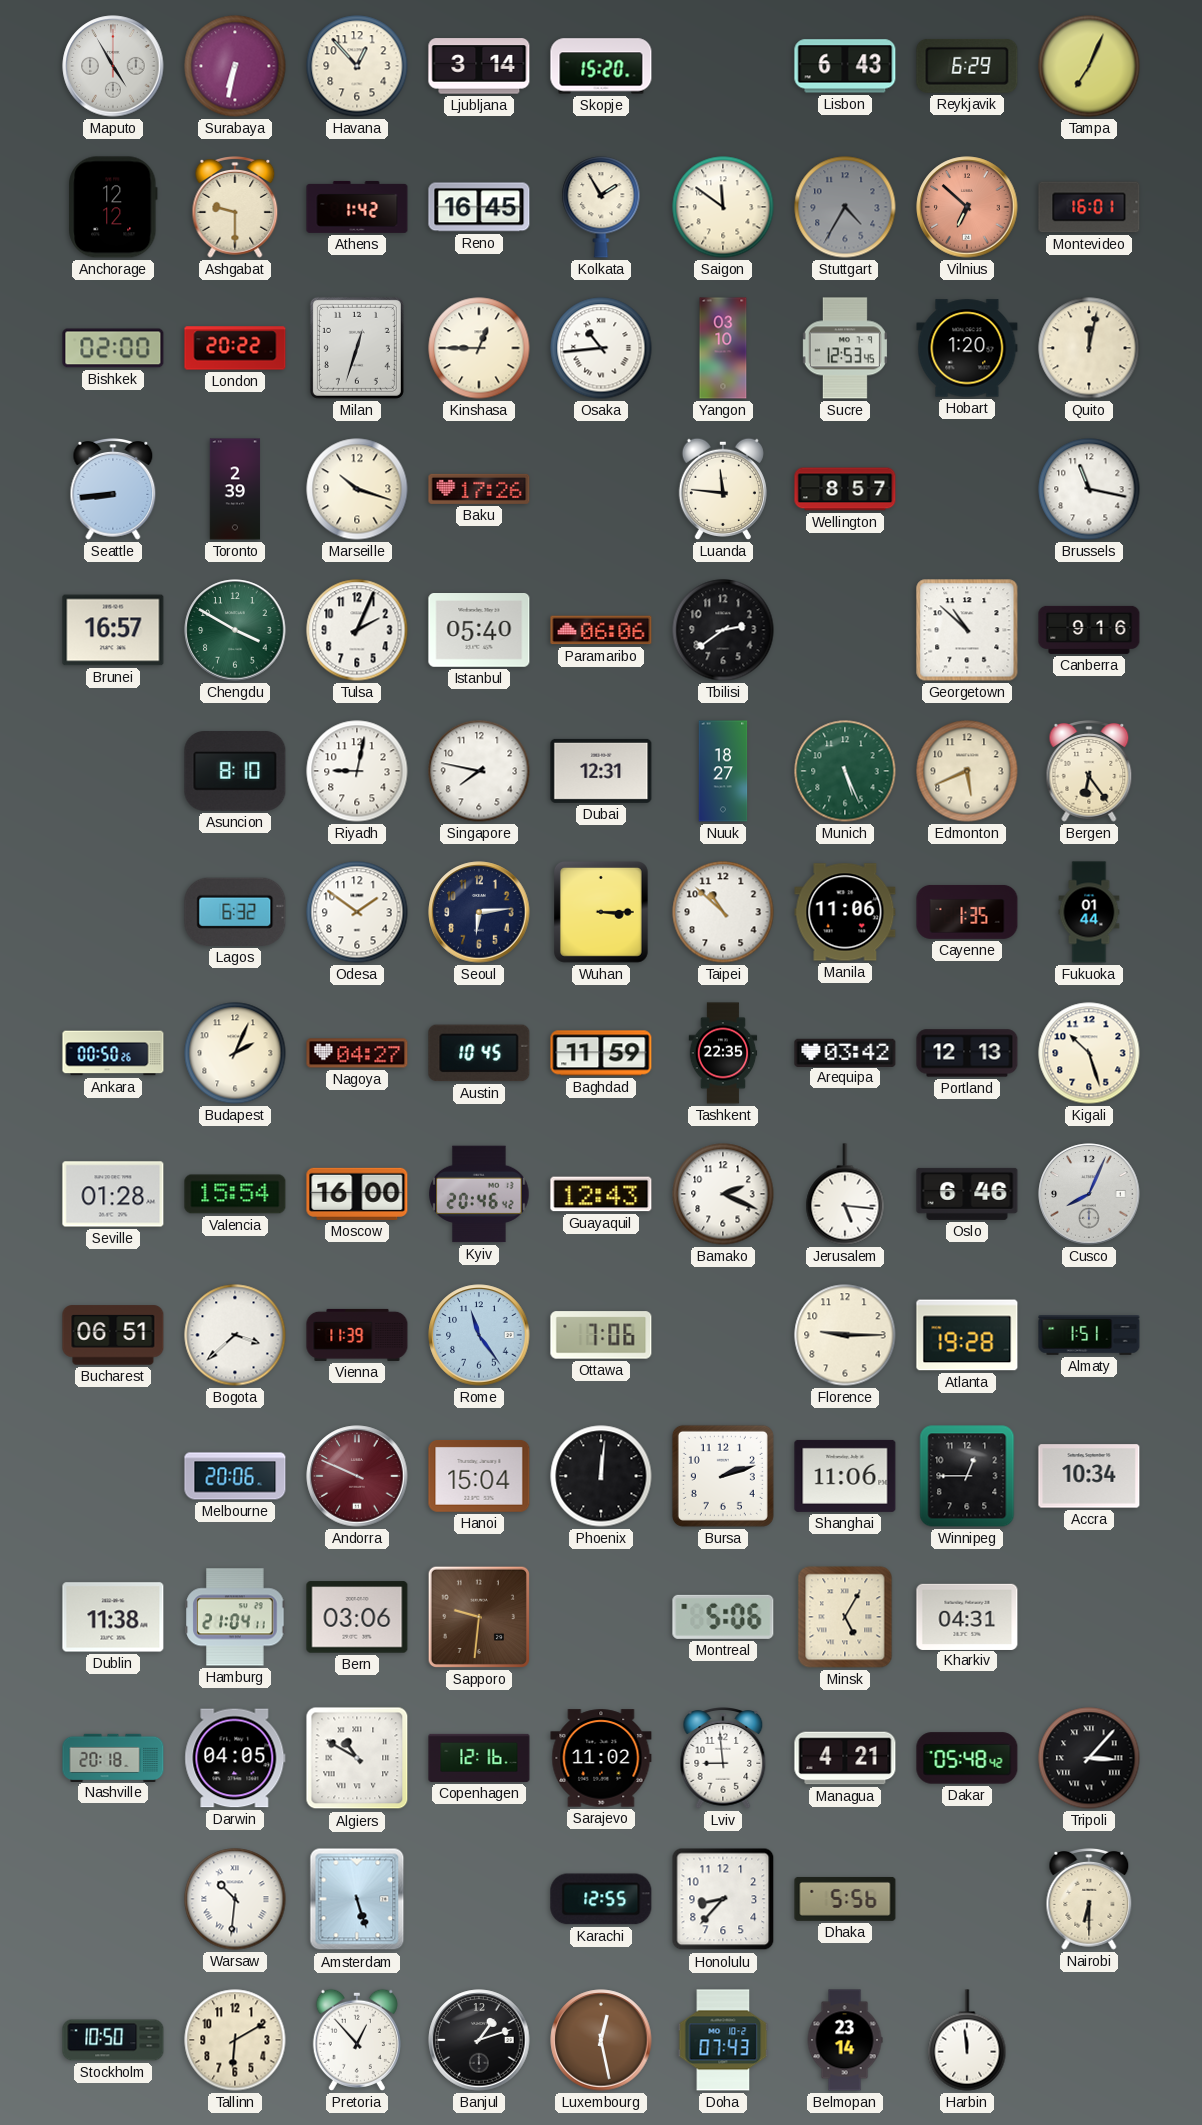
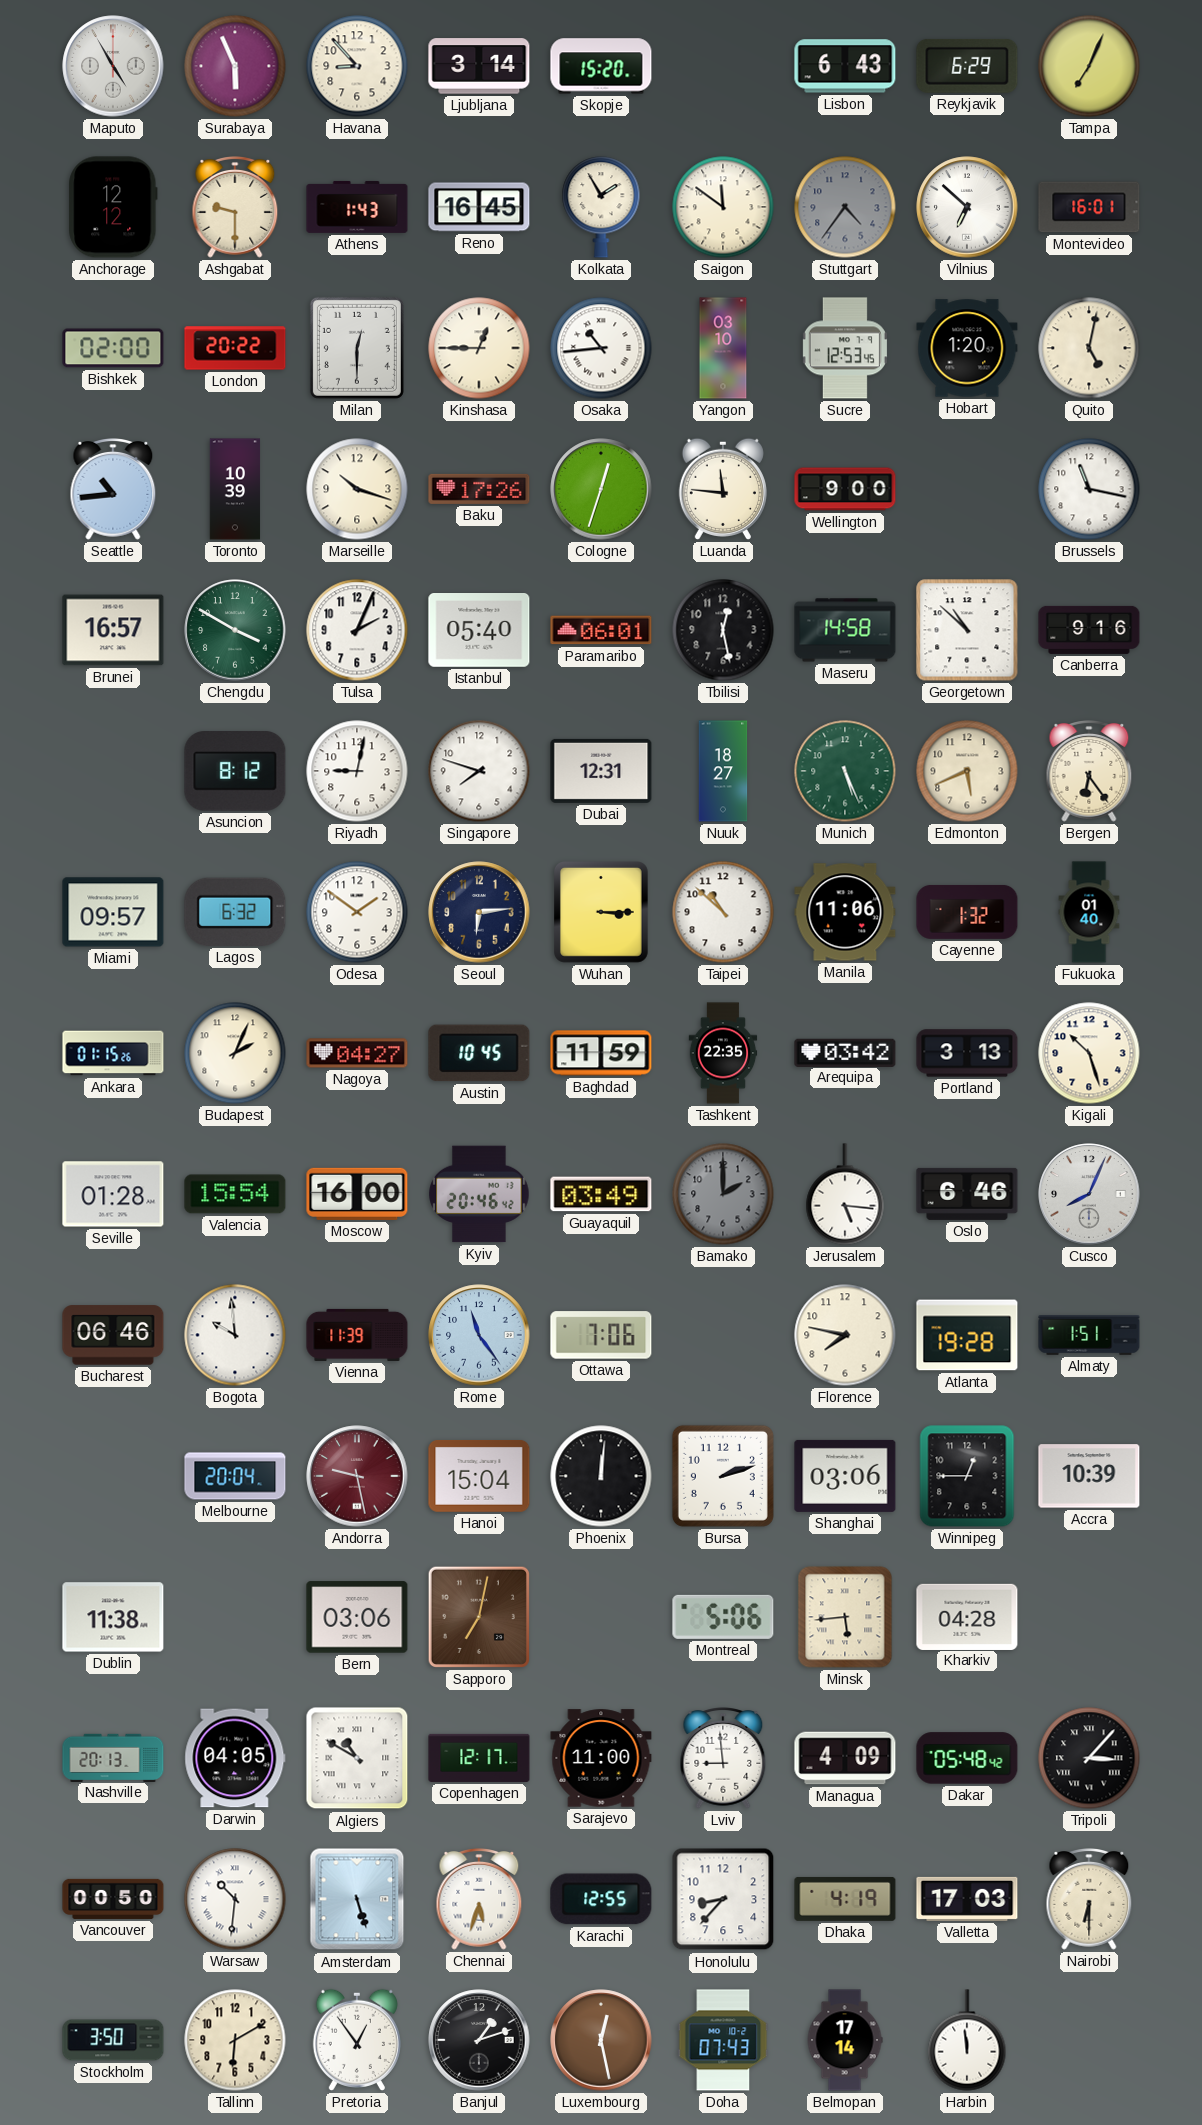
Surabaya: 6:32 -> 5:56 (235, 66)
Havana: 12:53 -> 8:53 (357, 66)
Athens: 1:42 -> 1:43 (357, 207)
Stuttgart: 4:35 -> 4:36 (845, 207)
Vilnius dial: salmon -> white (967, 207)
Milan: 12:33 -> 12:30 (357, 348)
Quito: 12:02 -> 5:02 (1089, 348)
Seattle: 8:44 -> 10:44 (113, 490)
Toronto: 2:39 -> 10:39 (235, 489)
Cologne: none -> 12:33 (601, 489)
Wellington: 8:57 -> 9:00 (845, 489)
Paramaribo: 06:06 -> 06:01 (601, 630)
Tbilisi: 2:39 -> 12:28 (723, 630)
Maseru: none -> 14:58 (845, 630)
Asuncion: 8:10 -> 8:12 (235, 772)
Singapore: 7:47 -> 7:48 (479, 771)
Miami: none -> 09:57 (113, 912)
Cayenne: 1:35 -> 1:32 (967, 912)
Fukuoka: 01:44 -> 01:40 (1089, 912)
Ankara: 00:50 -> 01:15 (113, 1053)
Portland: 12:13 -> 3:13 (967, 1053)
Guayaquil: 12:43 -> 03:49 (601, 1194)
Bamako: 2:19 -> 2:00 (723, 1194)
Bamako dial: white -> grey (723, 1194)
Bucharest: 06:51 -> 06:46 (113, 1335)
Bogota: 3:38 -> 9:59 (235, 1335)
Florence: 9:15 -> 7:47 (845, 1335)
Melbourne: 20:06 -> 20:04 (235, 1476)
Andorra: 9:49 -> 9:28 (357, 1476)
Shanghai: 11:06 -> 03:06 (845, 1476)
Accra: 10:34 -> 10:39 (1089, 1476)
Hamburg: 21:04 -> none (235, 1617)
Sapporo: 9:31 -> 7:02 (479, 1617)
Minsk: 5:05 -> 5:44 (845, 1617)
Kharkiv: 04:31 -> 04:28 (967, 1616)
Nashville: 20:18 -> 20:13 (113, 1757)
Copenhagen: 12:16 -> 12:17 (479, 1758)
Sarajevo: 11:02 -> 11:00 (601, 1758)
Managua: 4:21 -> 4:09 (845, 1758)
Vancouver: none -> 00:50 (113, 1899)
Chennai: none -> 5:33 (479, 1900)
Dhaka: 5:56 -> 4:19 (845, 1899)
Valletta: none -> 17:03 (967, 1899)
Stockholm: 10:50 -> 3:50 (113, 2040)
Pretoria: 12:53 -> 12:54 (357, 2040)
Belmopan: 23:14 -> 17:14 (845, 2040)
